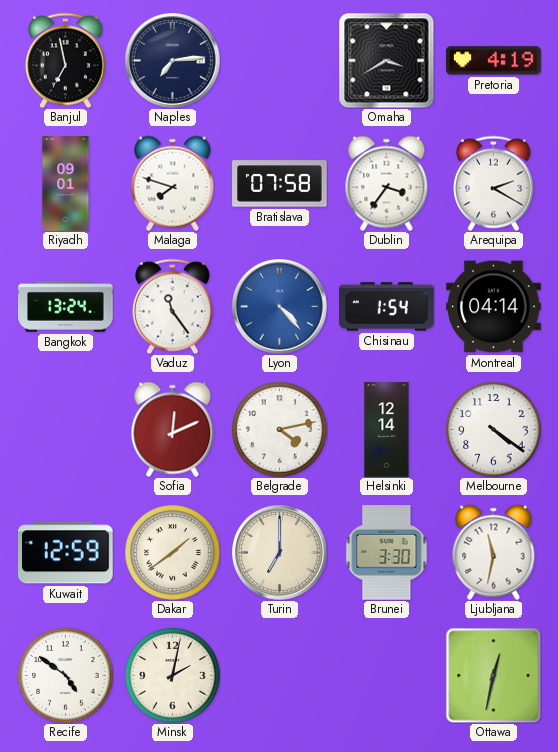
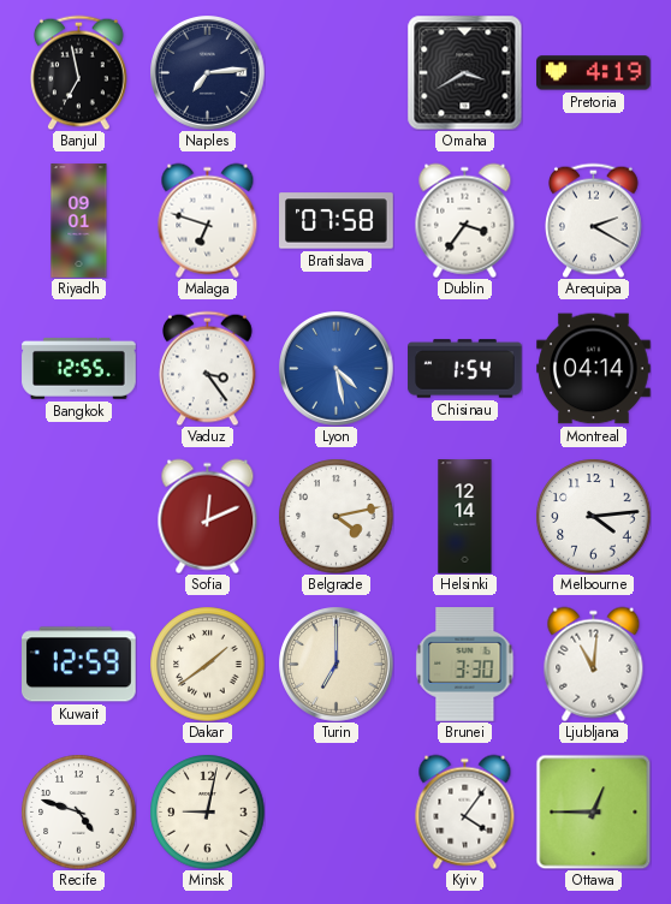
Malaga: 7:48 -> 6:48 (208, 220)
Bangkok: 13:24 -> 12:55 (79, 368)
Vaduz: 11:24 -> 3:24 (208, 368)
Lyon: 4:23 -> 4:28 (337, 369)
Melbourne: 4:21 -> 4:14 (593, 516)
Ljubljana: 11:32 -> 11:01 (594, 664)
Recife: 4:51 -> 4:48 (78, 811)
Minsk: 2:02 -> 9:02 (207, 811)
Kyiv: none -> 4:06 (465, 811)
Ottawa: 12:32 -> 12:45 (593, 811)
